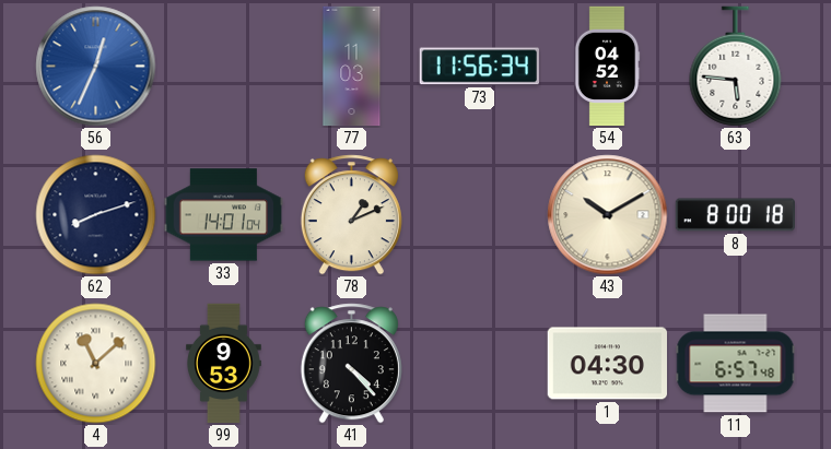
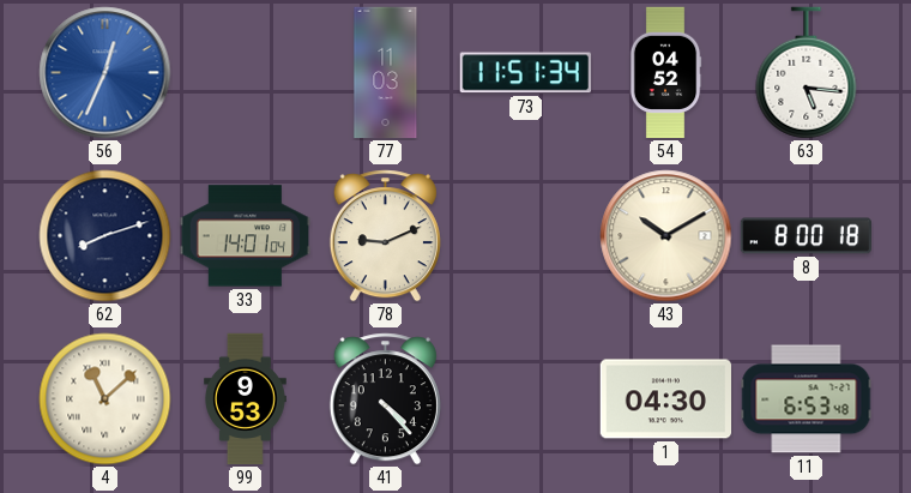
73: 11:56 -> 11:51 (525, 73)
63: 5:46 -> 5:16 (807, 73)
78: 1:11 -> 9:11 (385, 236)
11: 6:57 -> 6:53 (807, 399)
